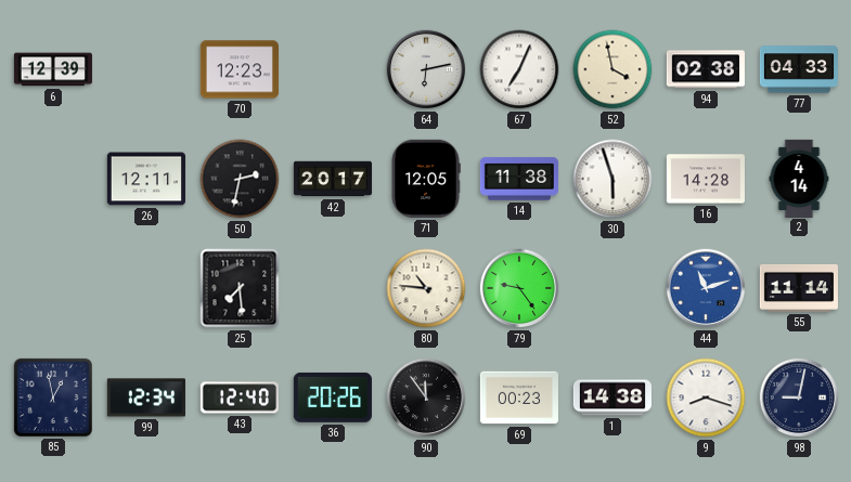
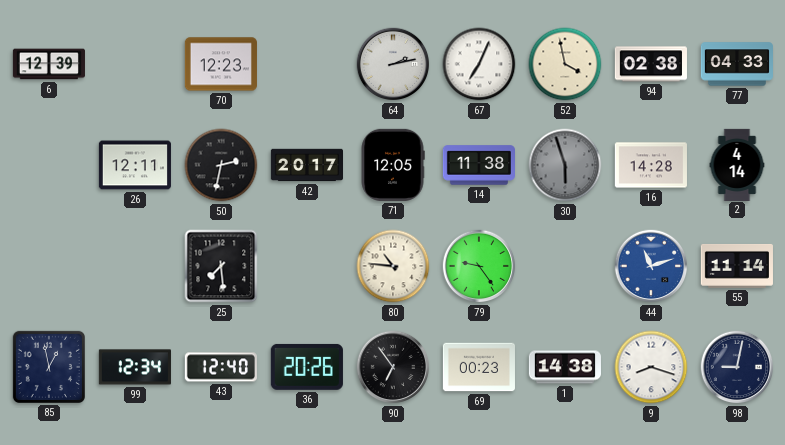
64: 6:13 -> 2:13 (393, 64)
30 dial: white -> grey (565, 165)
90: 11:54 -> 6:54 (393, 367)
